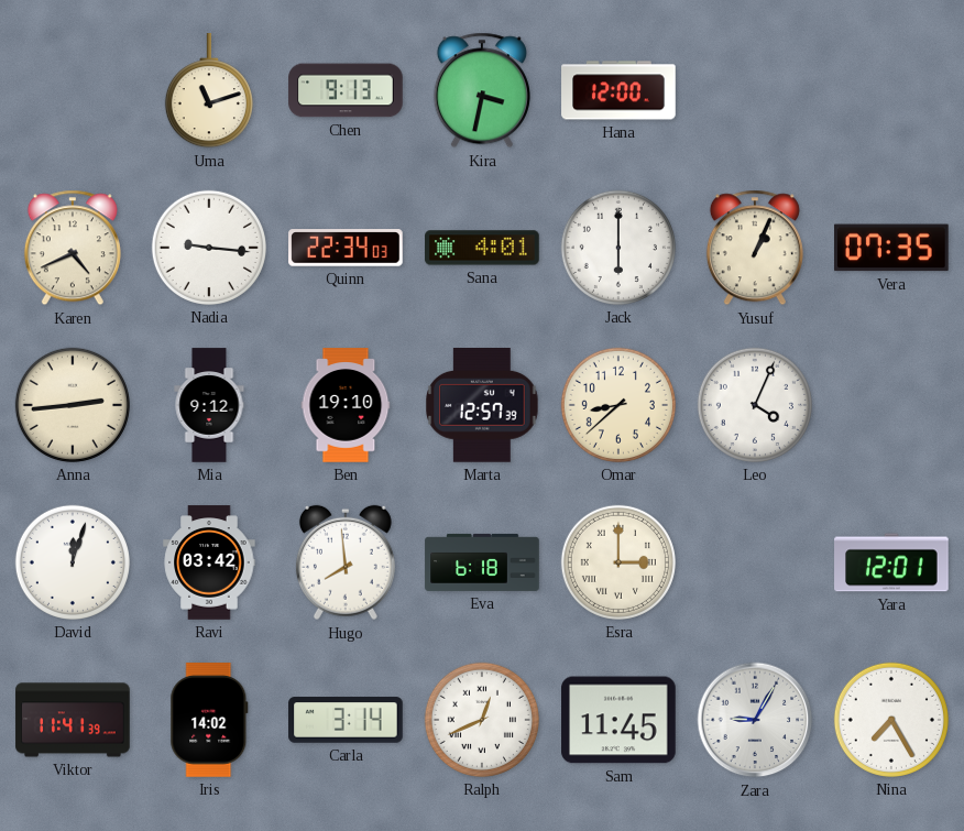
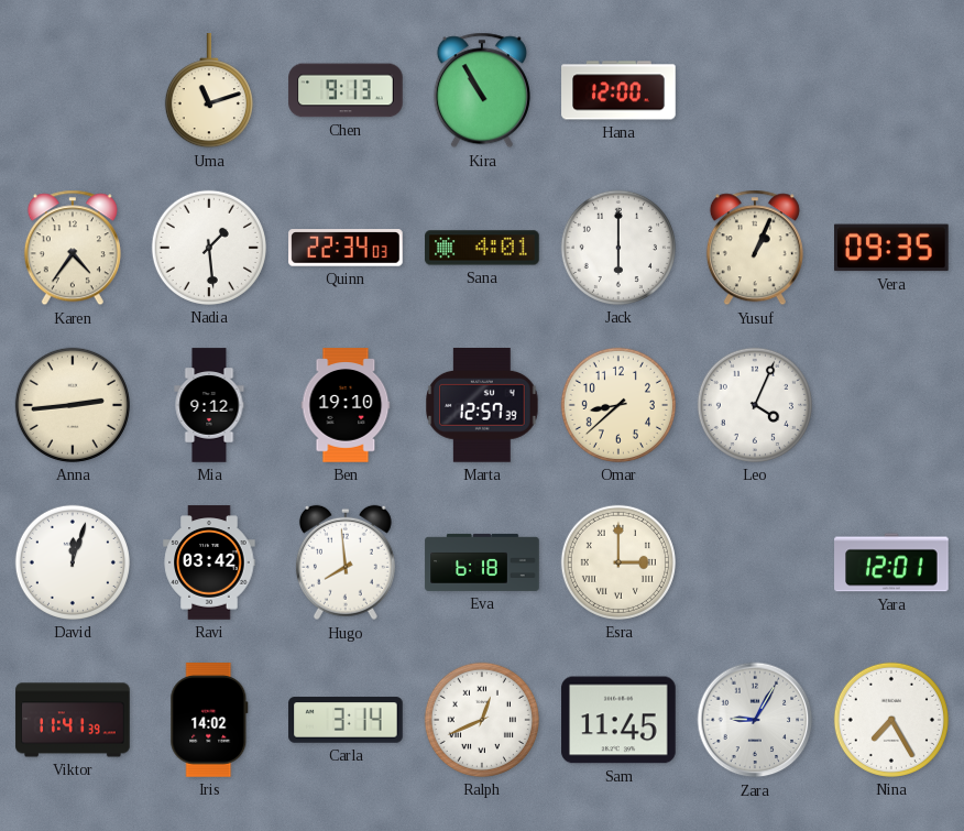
Kira: 3:32 -> 10:55 (482, 90)
Karen: 4:41 -> 4:36 (73, 248)
Nadia: 9:16 -> 1:29 (209, 248)
Vera: 07:35 -> 09:35 (892, 248)
